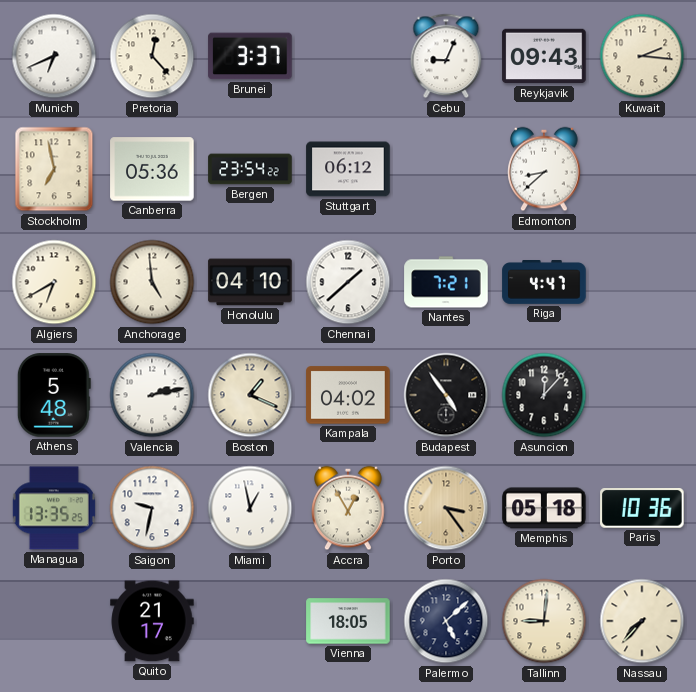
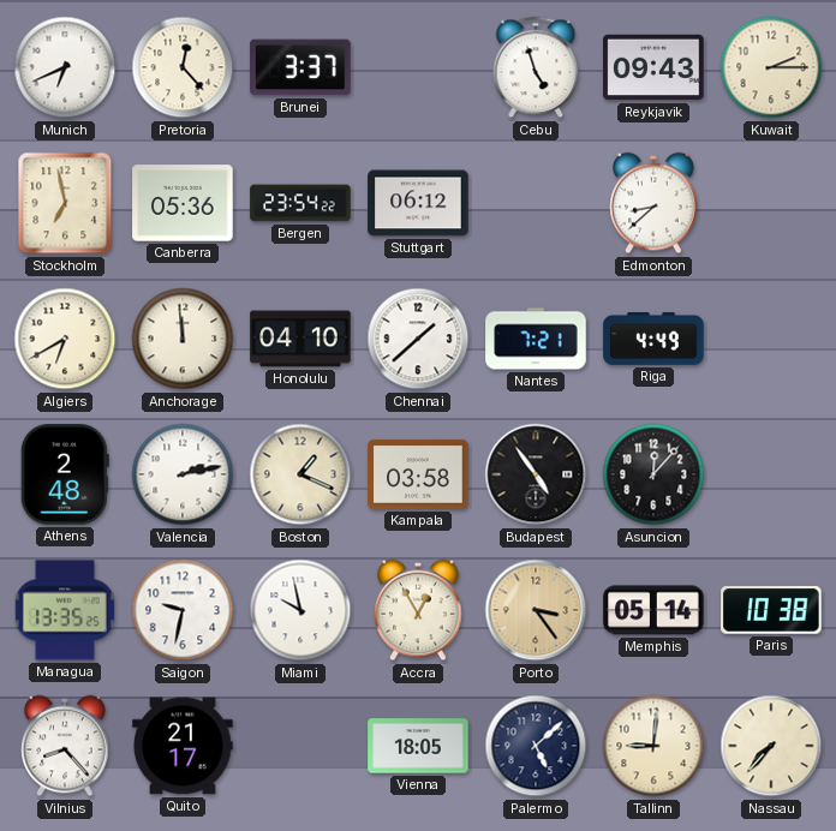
Cebu: 9:04 -> 4:57 (536, 67)
Kuwait: 2:16 -> 2:15 (771, 67)
Anchorage: 4:59 -> 11:59 (183, 339)
Riga: 4:47 -> 4:49 (653, 340)
Athens: 5:48 -> 2:48 (65, 474)
Kampala: 04:02 -> 03:58 (418, 474)
Miami: 12:58 -> 9:58 (300, 610)
Memphis: 05:18 -> 05:14 (653, 610)
Paris: 10:36 -> 10:38 (771, 611)
Vilnius: none -> 8:23 (65, 746)
